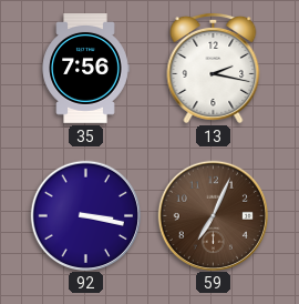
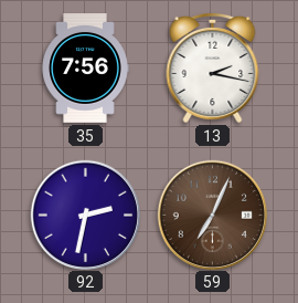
92: 3:17 -> 2:32 (85, 215)
